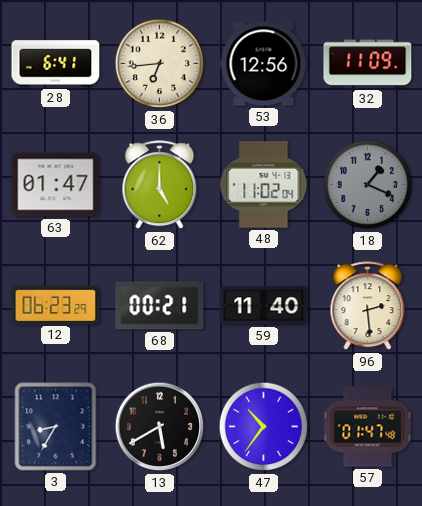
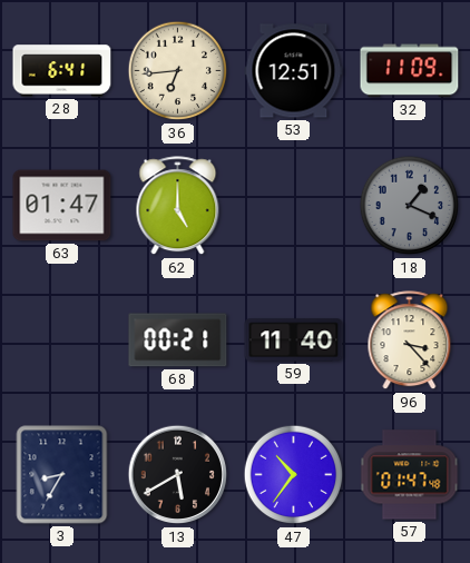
53: 12:56 -> 12:51 (294, 71)
48: 11:02 -> none (264, 185)
12: 06:23 -> none (56, 305)
96: 2:29 -> 3:23 (410, 340)
